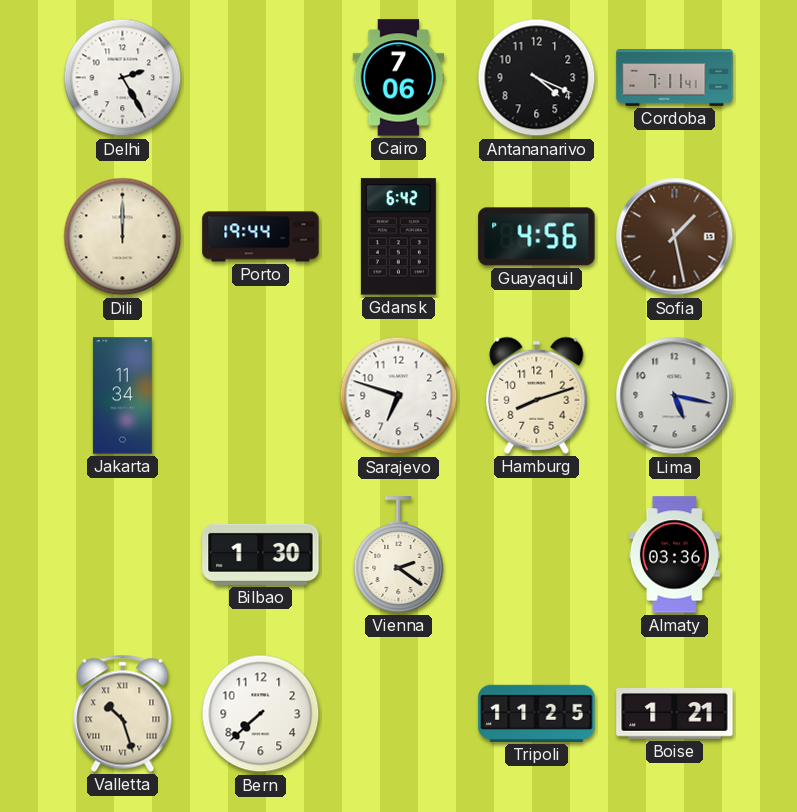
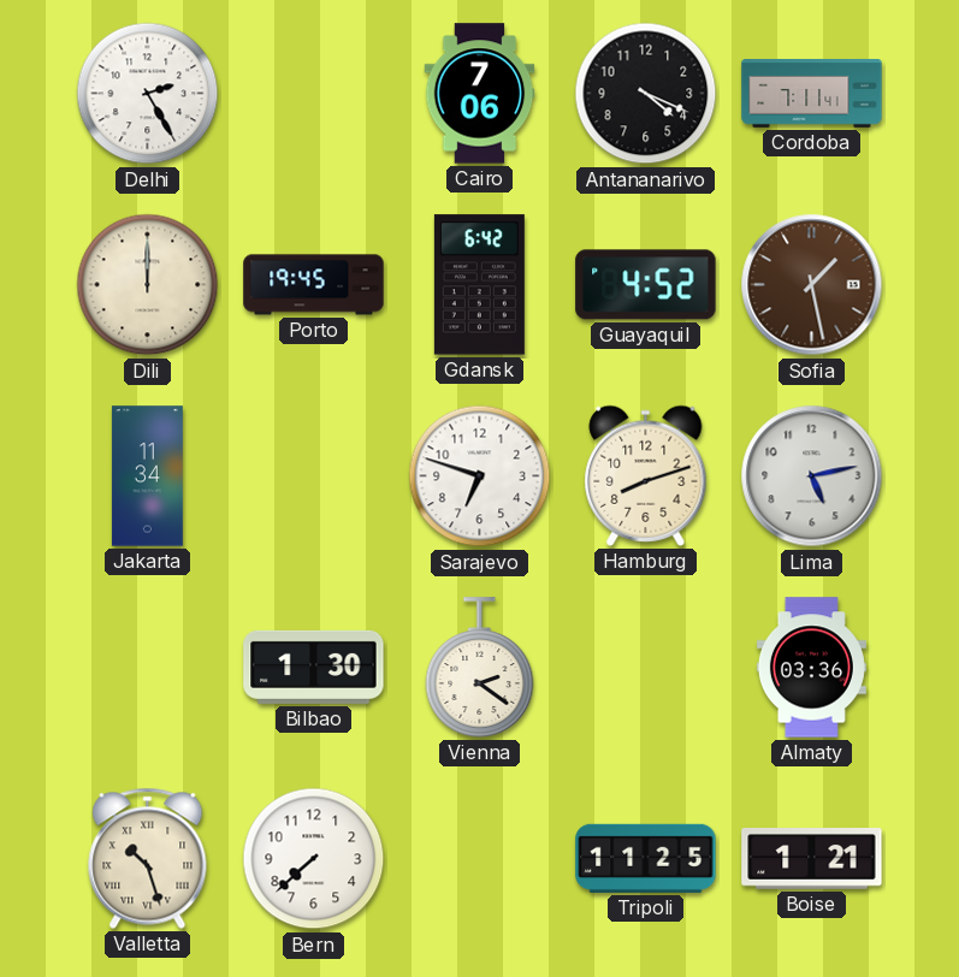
Porto: 19:44 -> 19:45 (314, 285)
Guayaquil: 4:56 -> 4:52 (646, 285)
Lima: 5:17 -> 5:13 (812, 476)
